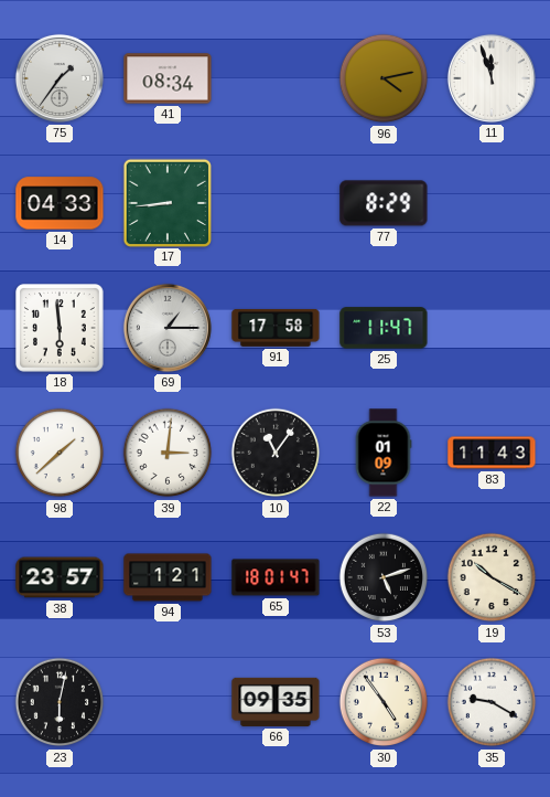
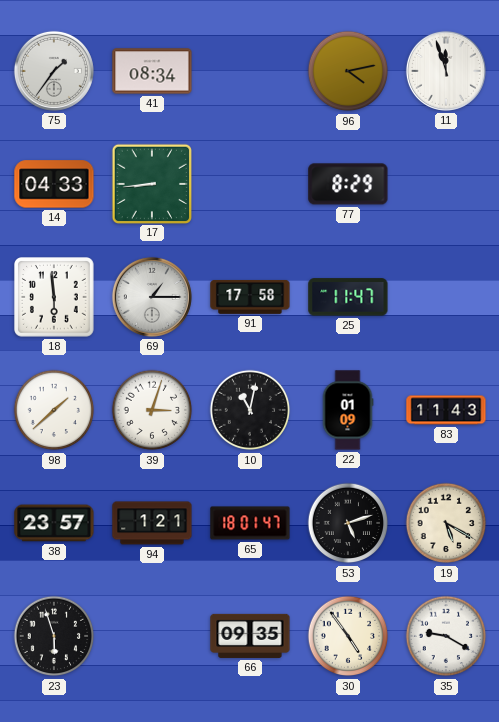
39: 3:01 -> 3:03 (152, 410)
10: 11:06 -> 11:02 (250, 410)
19: 10:20 -> 5:20 (446, 523)
23: 6:02 -> 5:57 (54, 636)
